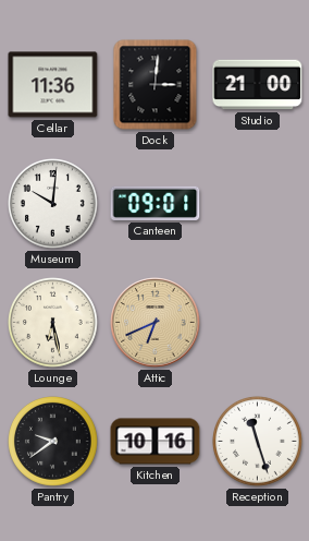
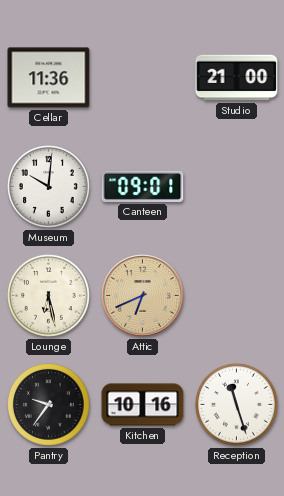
Dock: 3:01 -> none (156, 85)
Pantry: 9:39 -> 9:36 (49, 405)
